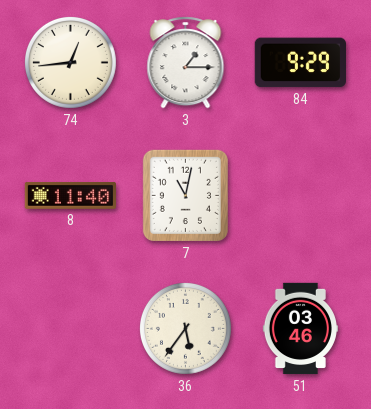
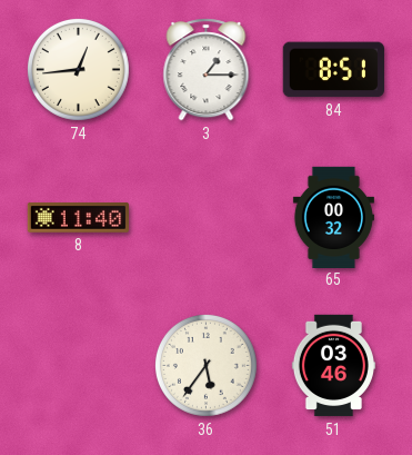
84: 9:29 -> 8:51 (333, 70)
7: 11:02 -> none (185, 195)
65: none -> 00:32 (333, 217)
